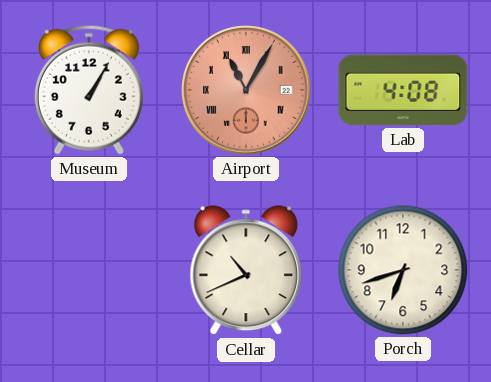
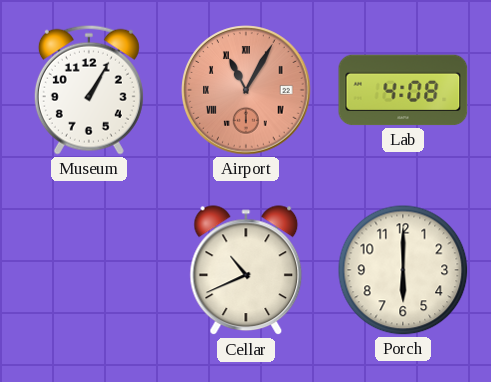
Porch: 6:42 -> 6:00 (403, 270)
